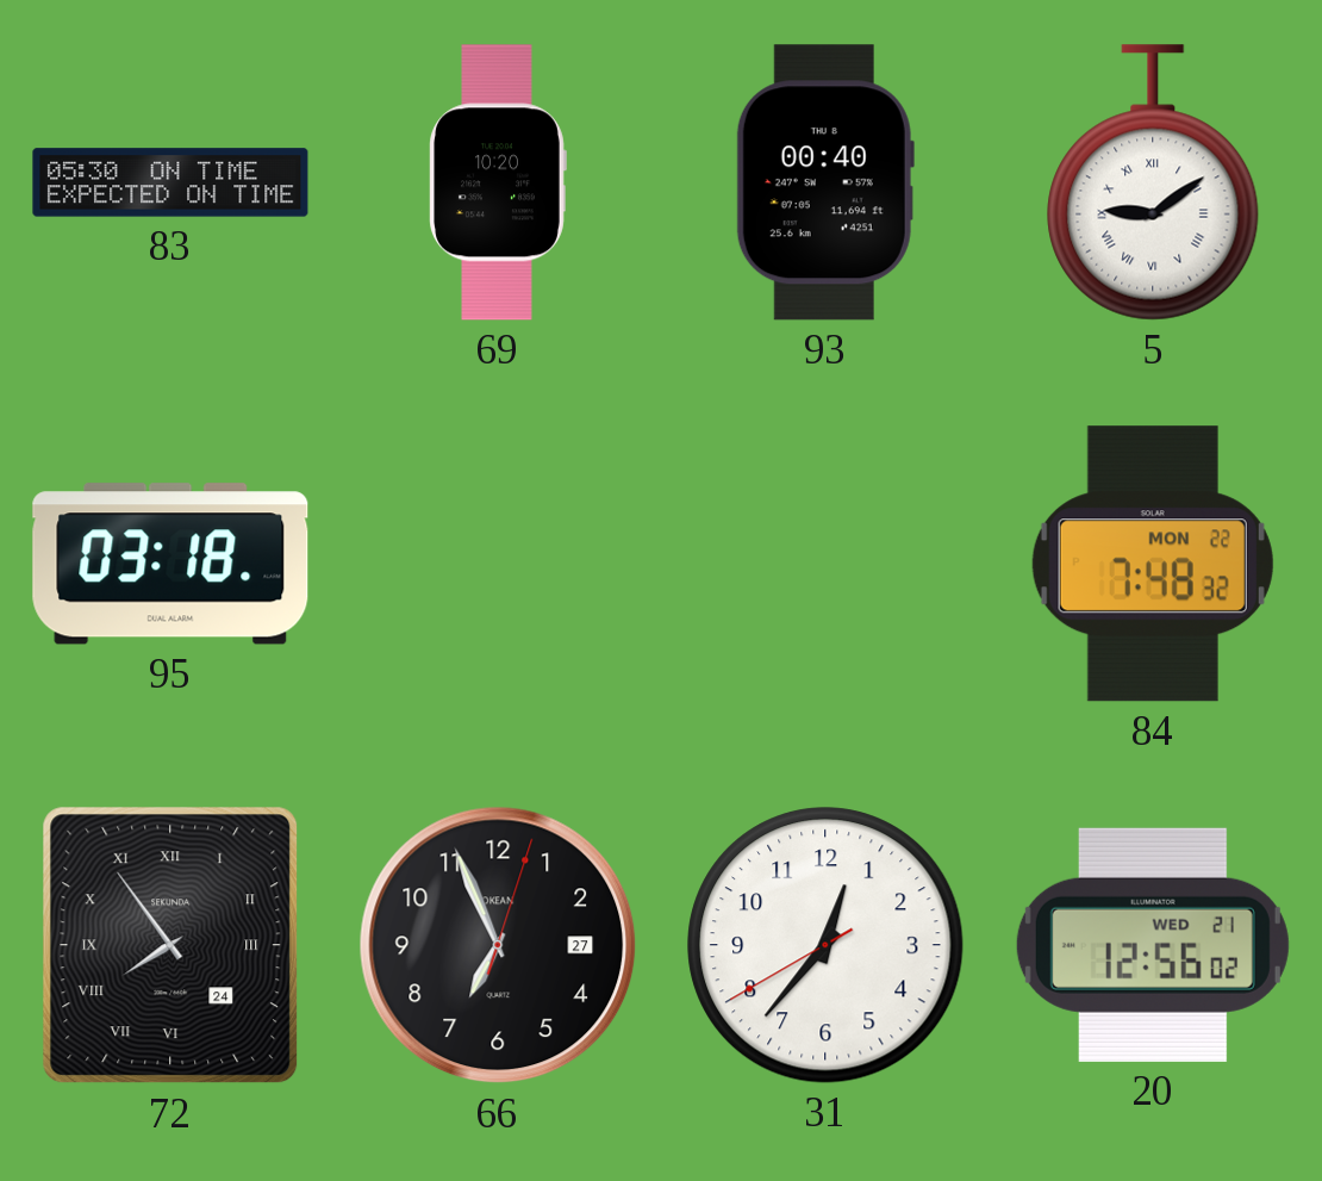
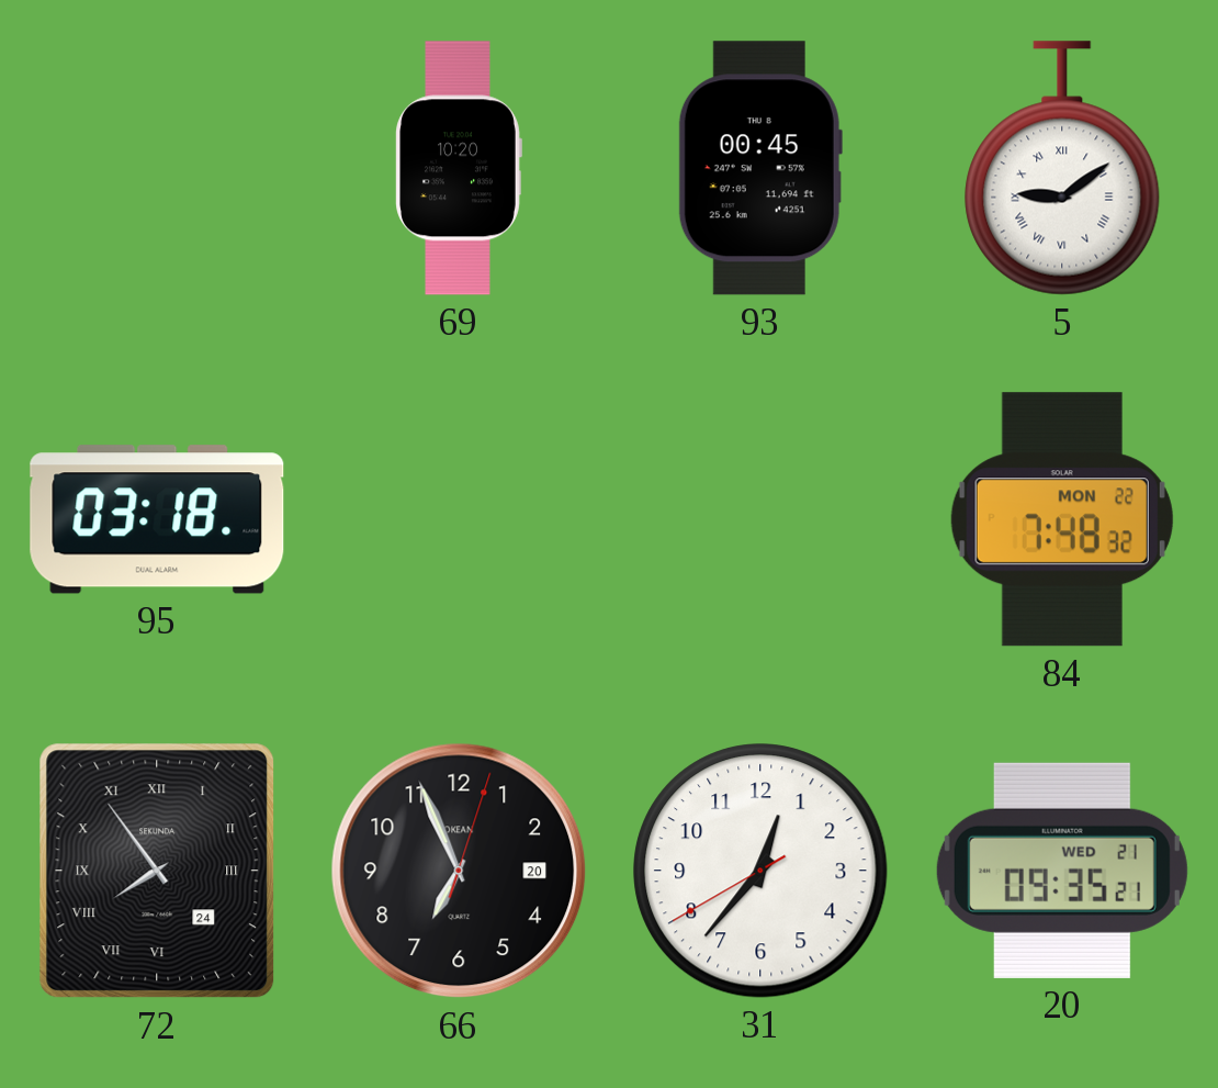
83: 05:30 -> none (170, 182)
93: 00:40 -> 00:45 (760, 168)
66 date: 27 -> 20 (459, 871)
20: 12:56 -> 09:35 (1062, 871)
